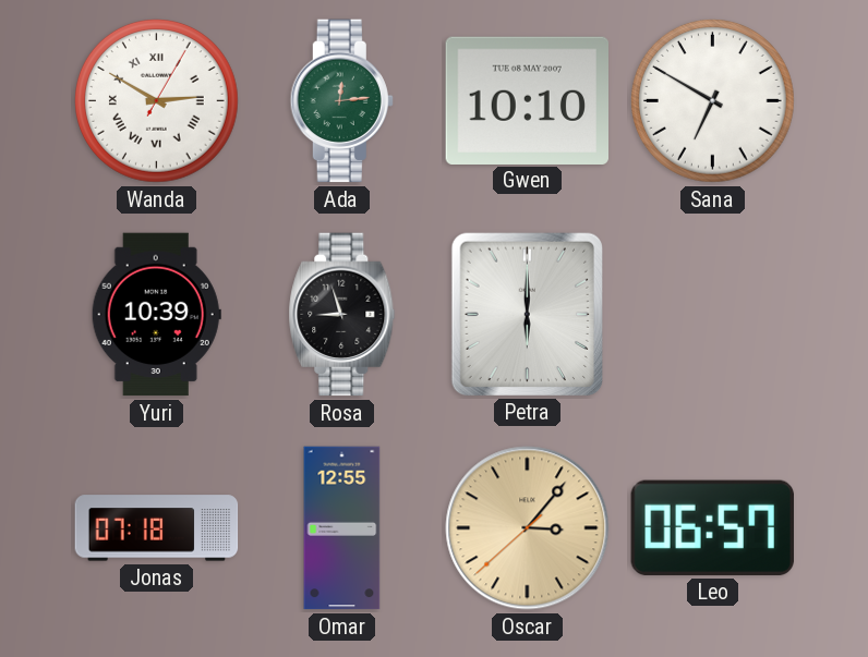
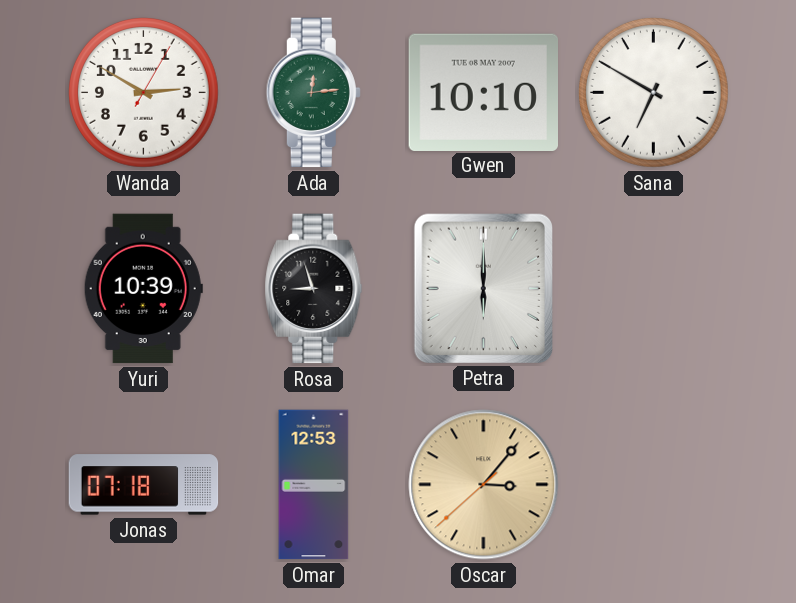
Wanda numerals: Roman -> Arabic (144, 93)
Omar: 12:55 -> 12:53 (314, 485)
Leo: 06:57 -> none (712, 527)
